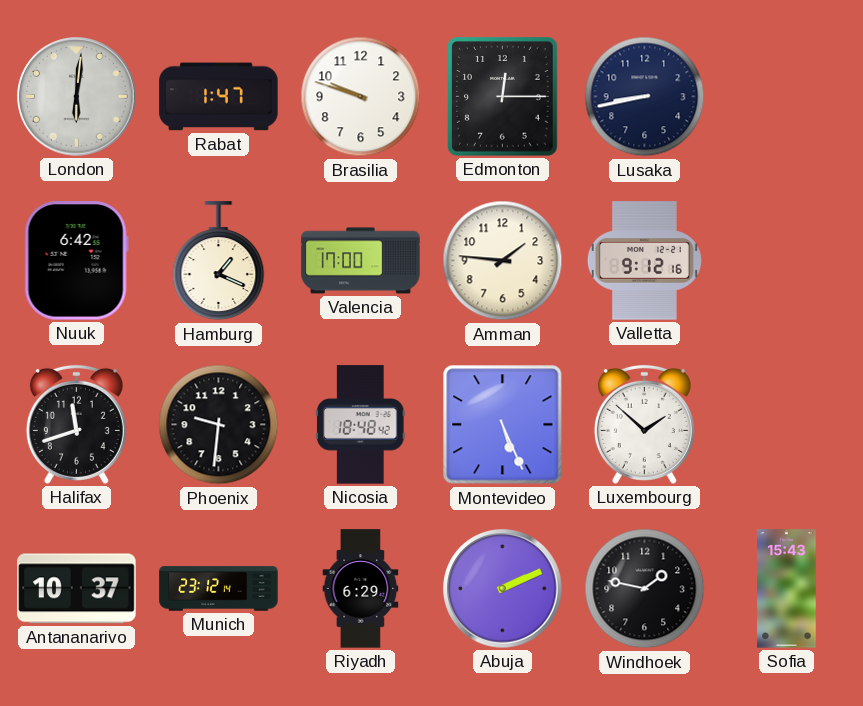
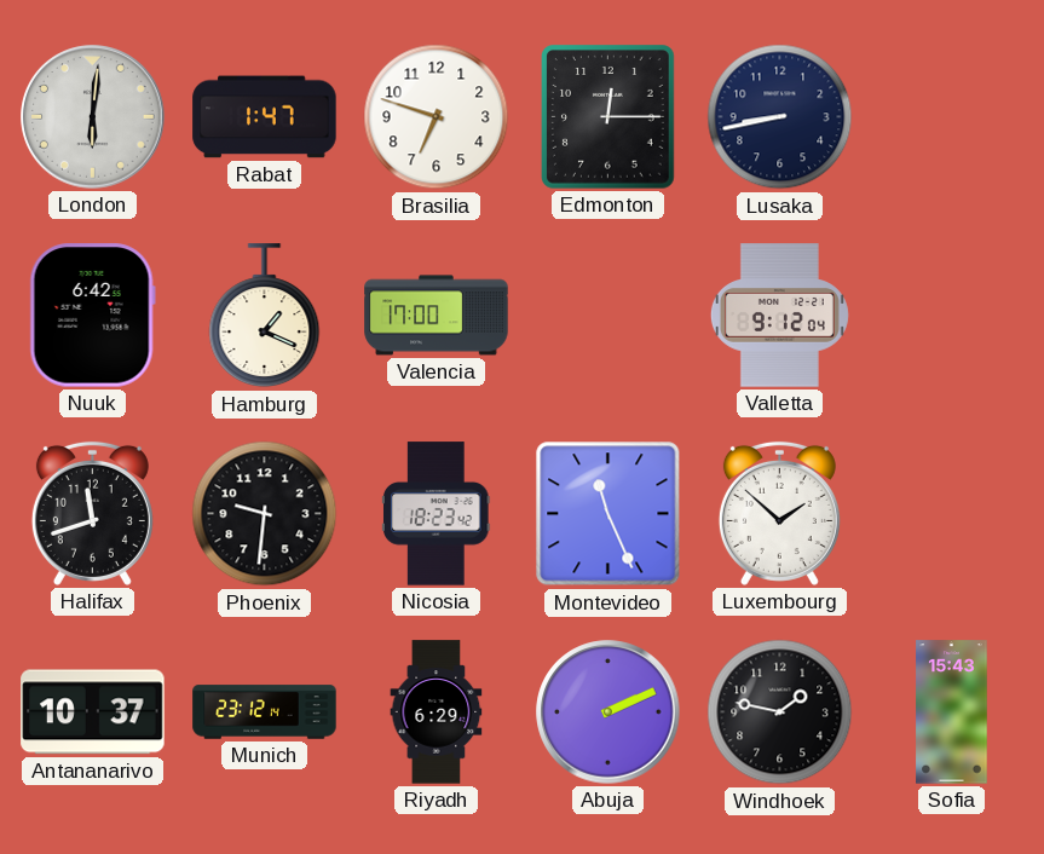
Brasilia: 9:48 -> 6:48 (437, 117)
Amman: 1:46 -> none (503, 261)
Valletta: 9:12:16 -> 9:12:04 (779, 316)
Nicosia: 18:48 -> 18:23 (437, 514)
Montevideo: 5:26 -> 11:26 (608, 514)
